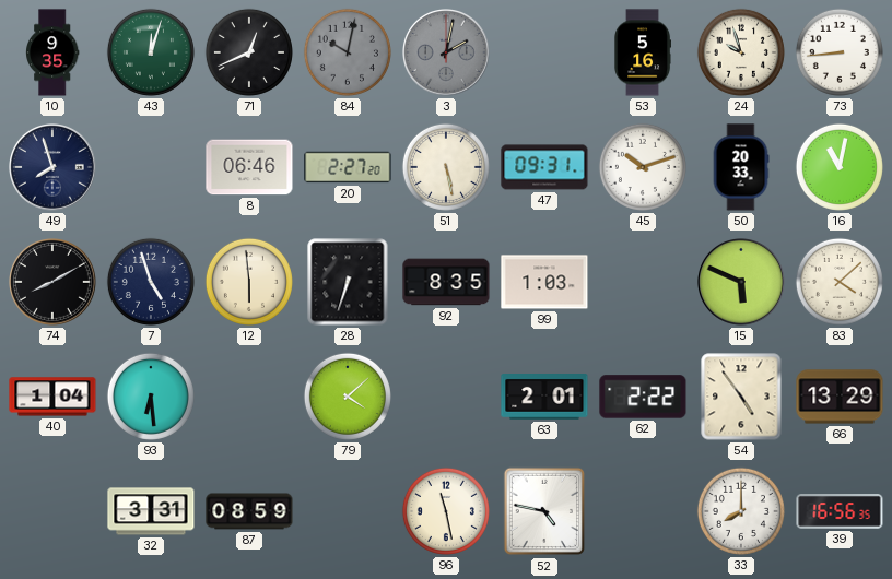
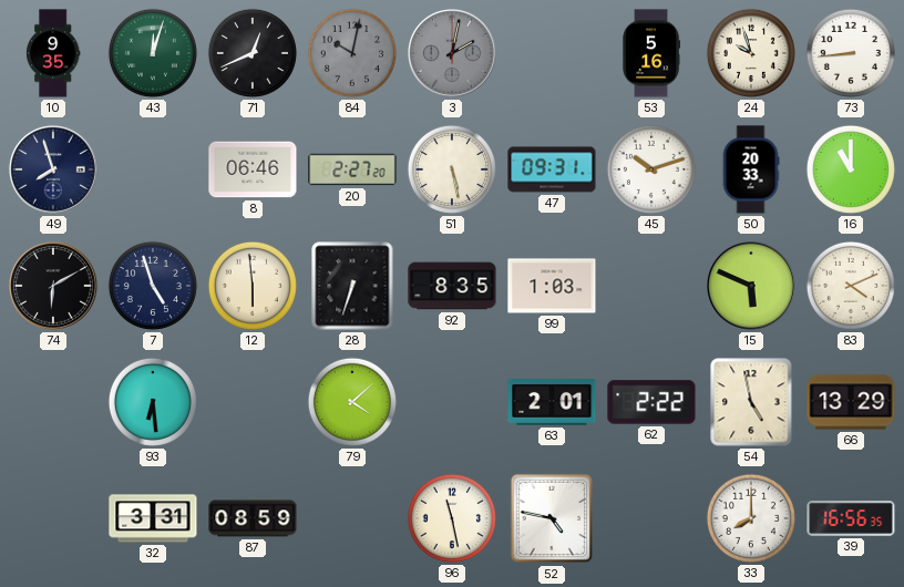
16: 11:02 -> 11:00 (851, 169)
74: 8:10 -> 6:10 (54, 287)
83: 4:08 -> 4:11 (851, 286)
40: 1:04 -> none (52, 397)
54: 4:54 -> 4:58 (751, 402)
